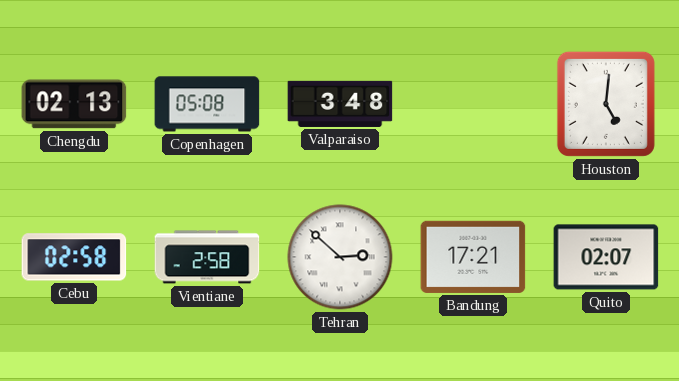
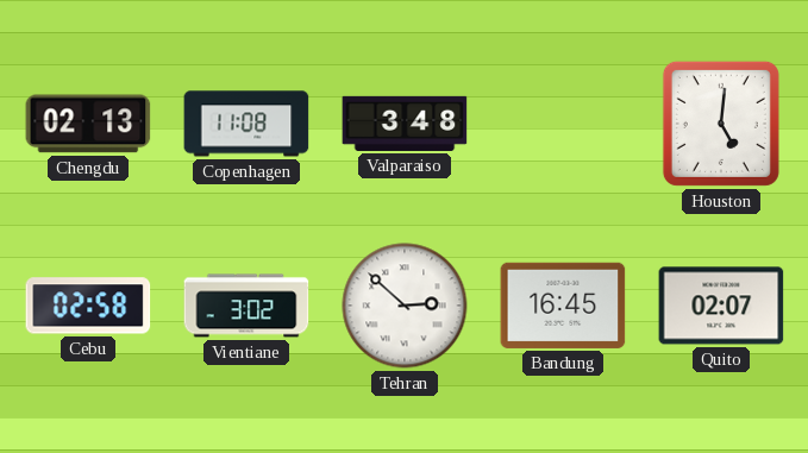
Copenhagen: 05:08 -> 11:08 (246, 124)
Vientiane: 2:58 -> 3:02 (246, 306)
Bandung: 17:21 -> 16:45 (563, 306)
